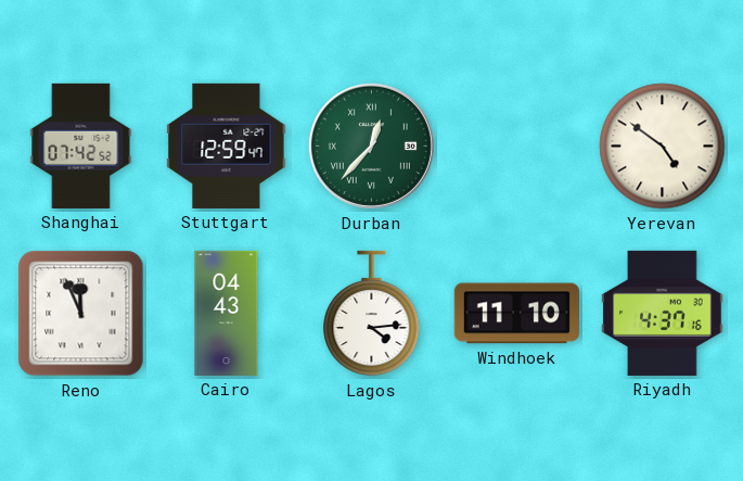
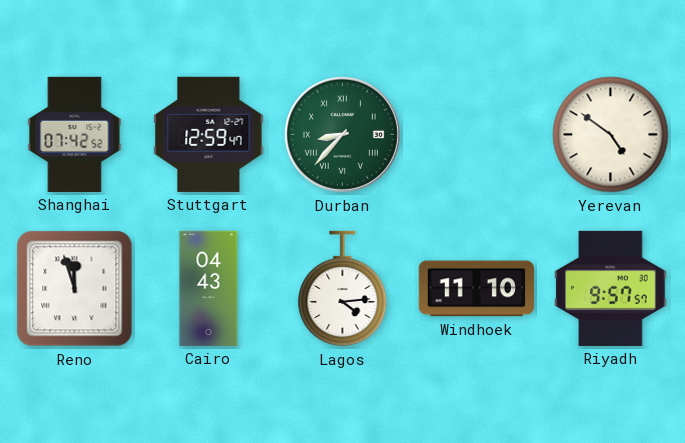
Durban: 12:37 -> 8:37 (342, 134)
Reno: 11:56 -> 11:57 (75, 289)
Riyadh: 4:37 -> 9:57 (611, 288)
